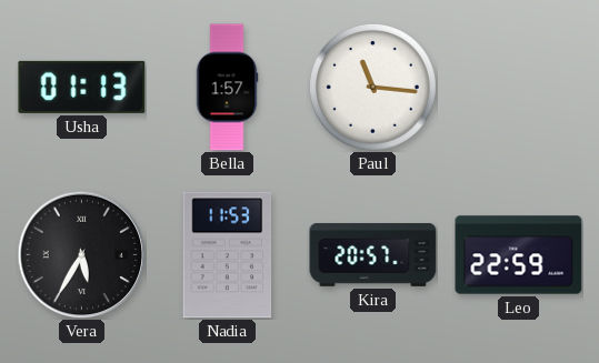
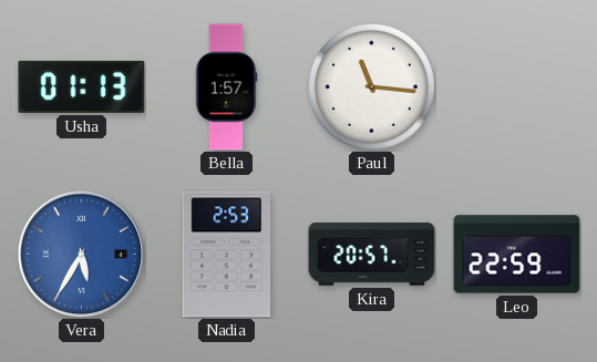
Vera dial: black -> blue (81, 254)
Nadia: 11:53 -> 2:53 (227, 255)
